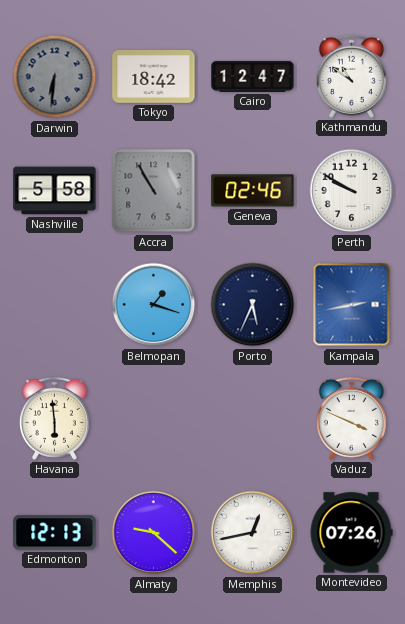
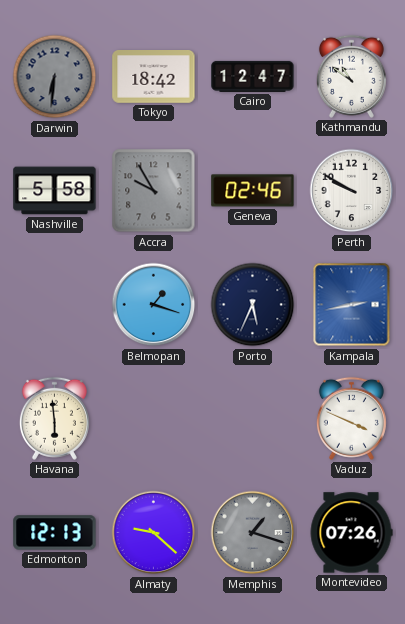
Accra: 10:55 -> 9:55 (154, 191)
Memphis: 12:43 -> 1:18 (253, 533)
Memphis dial: white -> grey (253, 533)
